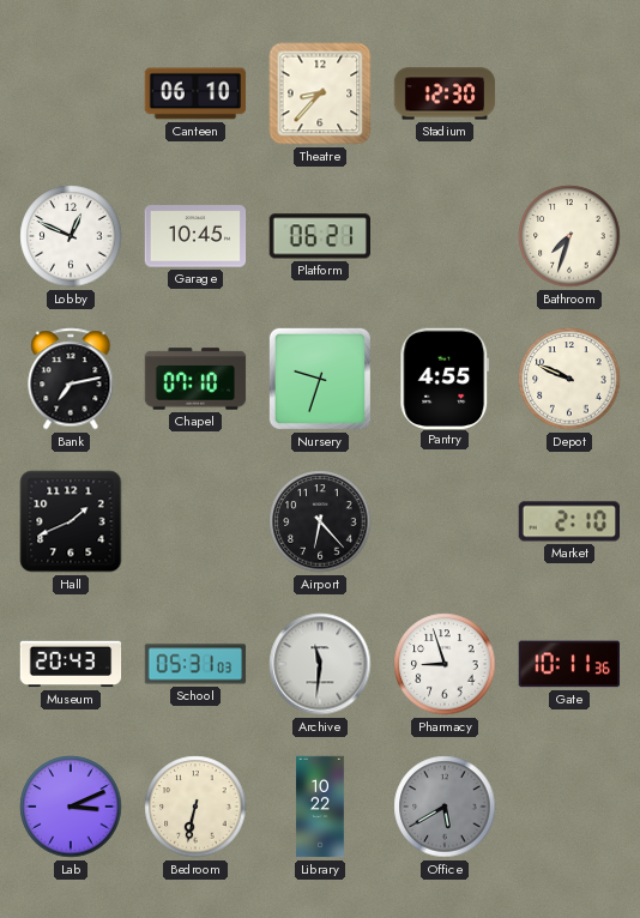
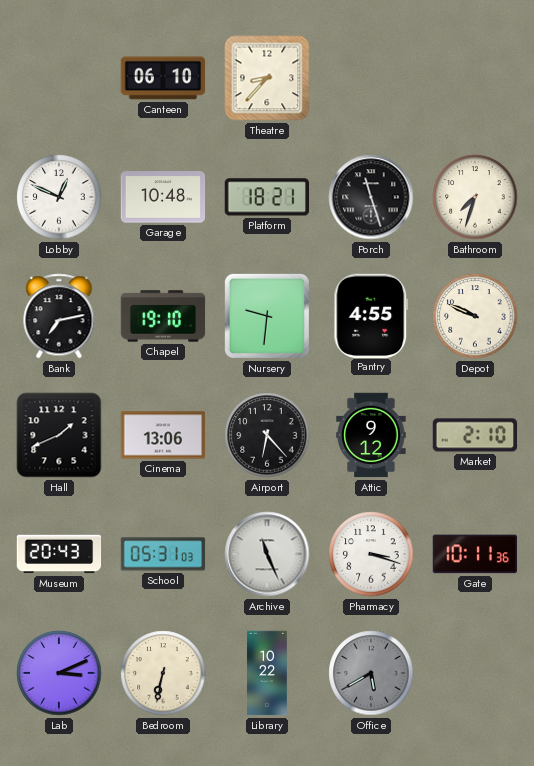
Stadium: 12:30 -> none (445, 93)
Garage: 10:45 -> 10:48 (163, 197)
Platform: 06:21 -> 18:21 (266, 197)
Porch: none -> 11:27 (371, 197)
Chapel: 07:10 -> 19:10 (163, 316)
Nursery: 9:33 -> 9:31 (267, 316)
Cinema: none -> 13:06 (163, 435)
Attic: none -> 9:12 (371, 435)
Archive: 11:31 -> 11:26 (267, 554)
Pharmacy: 8:57 -> 3:18 (371, 554)
